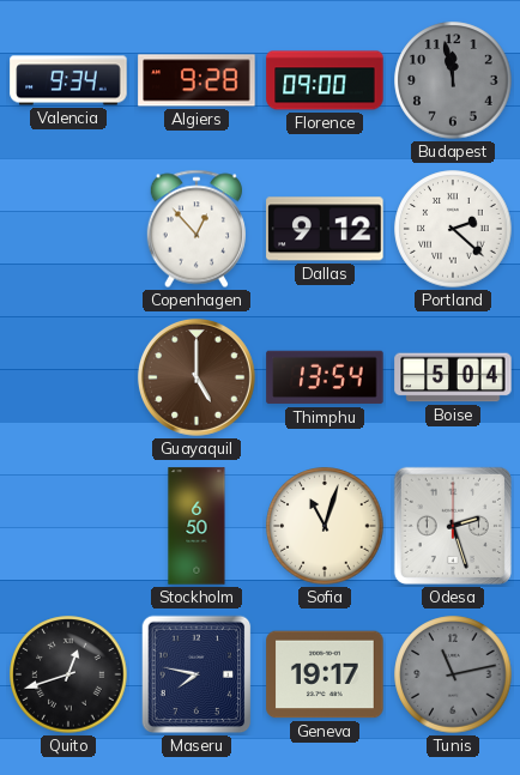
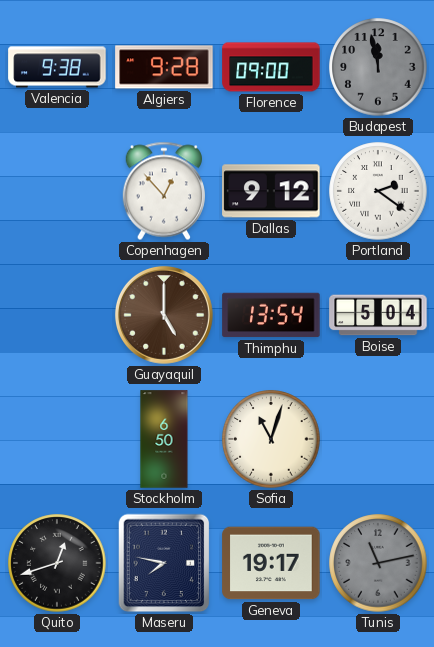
Valencia: 9:34 -> 9:38 (57, 67)
Portland: 2:22 -> 2:21 (378, 191)
Odesa: 2:27 -> none (453, 526)
